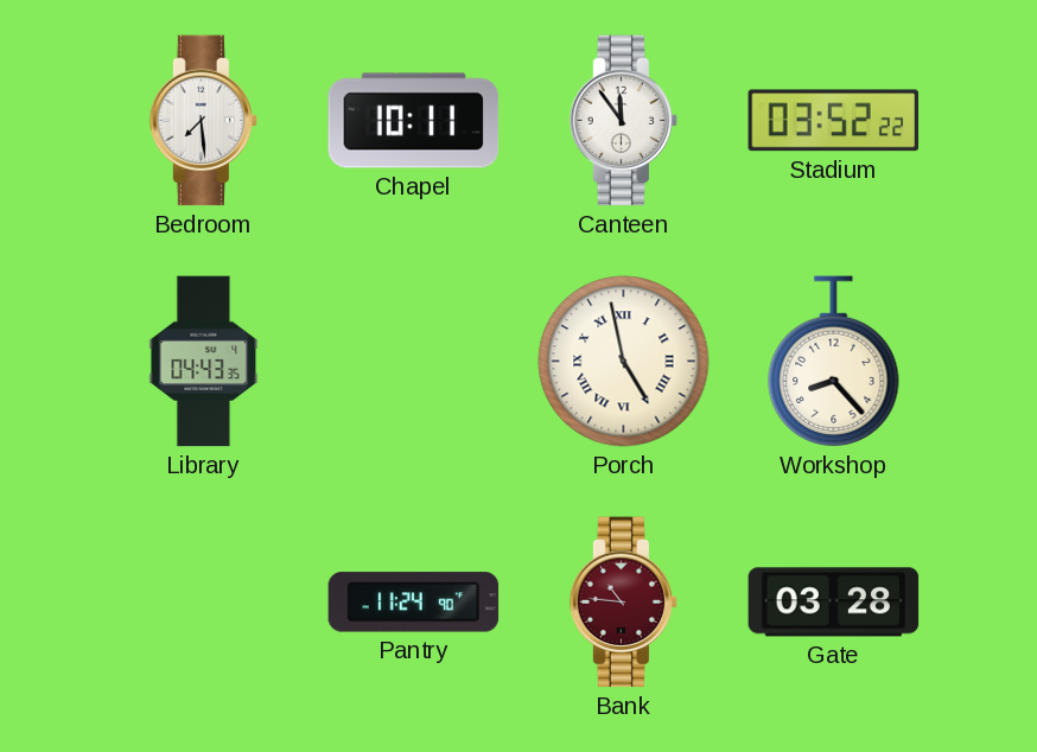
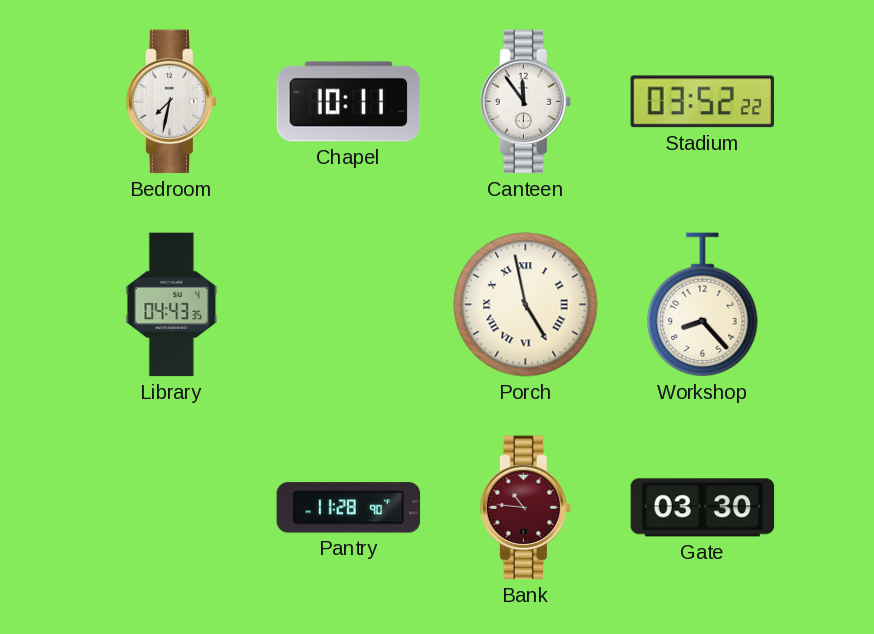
Bedroom: 7:29 -> 7:32 (172, 102)
Pantry: 11:24 -> 11:28 (349, 508)
Gate: 03:28 -> 03:30 (703, 508)
